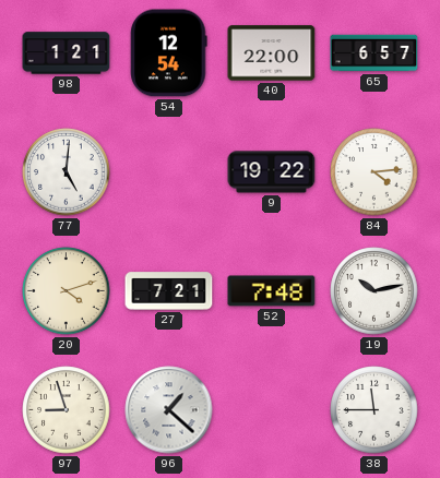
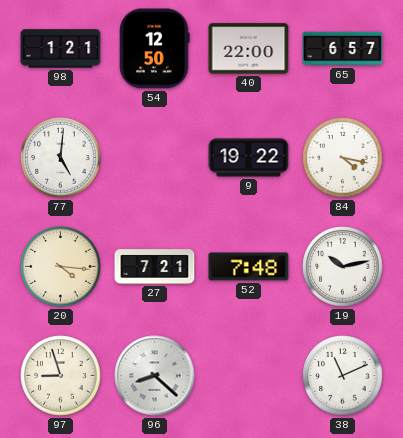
54: 12:54 -> 12:50 (155, 49)
84: 4:14 -> 4:17 (343, 158)
20: 4:12 -> 4:16 (61, 267)
96: 1:22 -> 8:22 (155, 376)
38: 11:45 -> 11:11 (343, 376)
